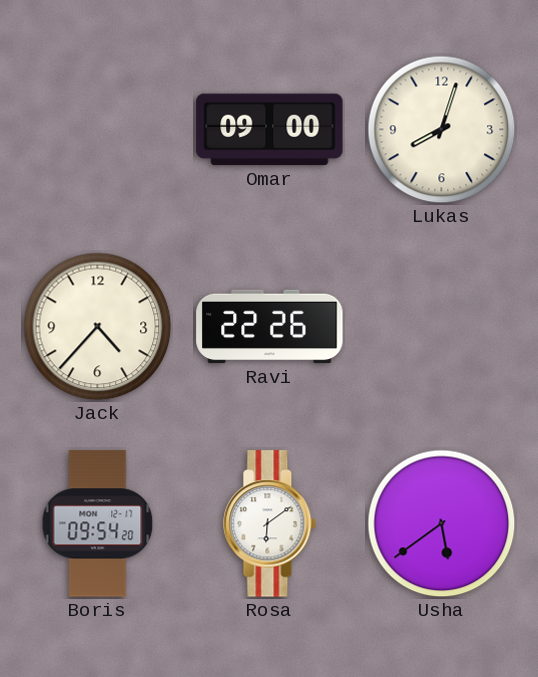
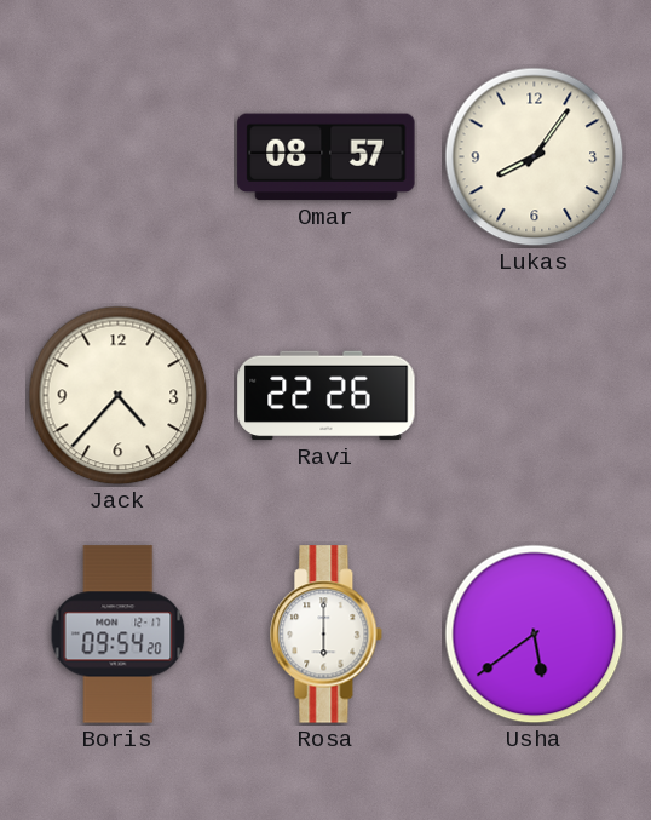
Omar: 09:00 -> 08:57 (327, 157)
Lukas: 8:03 -> 8:06 (535, 157)
Rosa: 6:09 -> 6:00 (327, 635)
